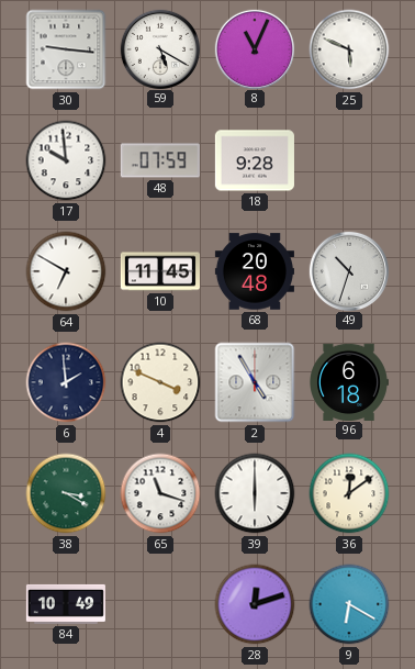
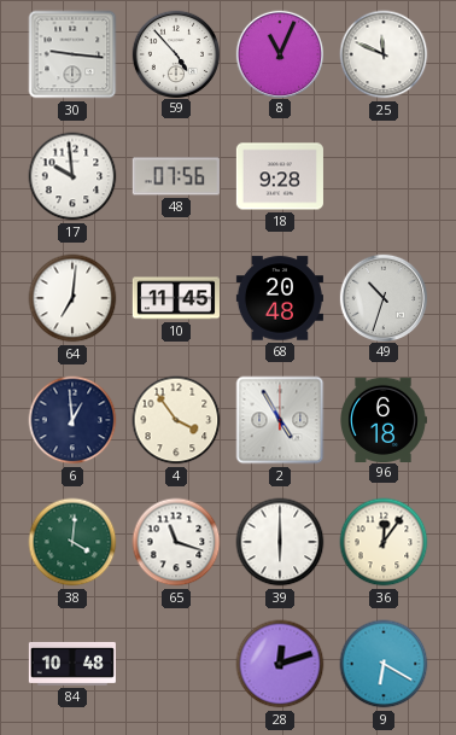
59: 5:20 -> 4:53 (175, 53)
25: 5:49 -> 11:49 (384, 54)
48: 07:59 -> 07:56 (176, 176)
64: 6:50 -> 7:01 (72, 298)
6: 1:59 -> 12:59 (72, 420)
4: 3:49 -> 3:54 (176, 420)
38: 3:20 -> 4:01 (72, 542)
36: 12:09 -> 12:06 (384, 542)
84: 10:49 -> 10:48 (72, 664)
